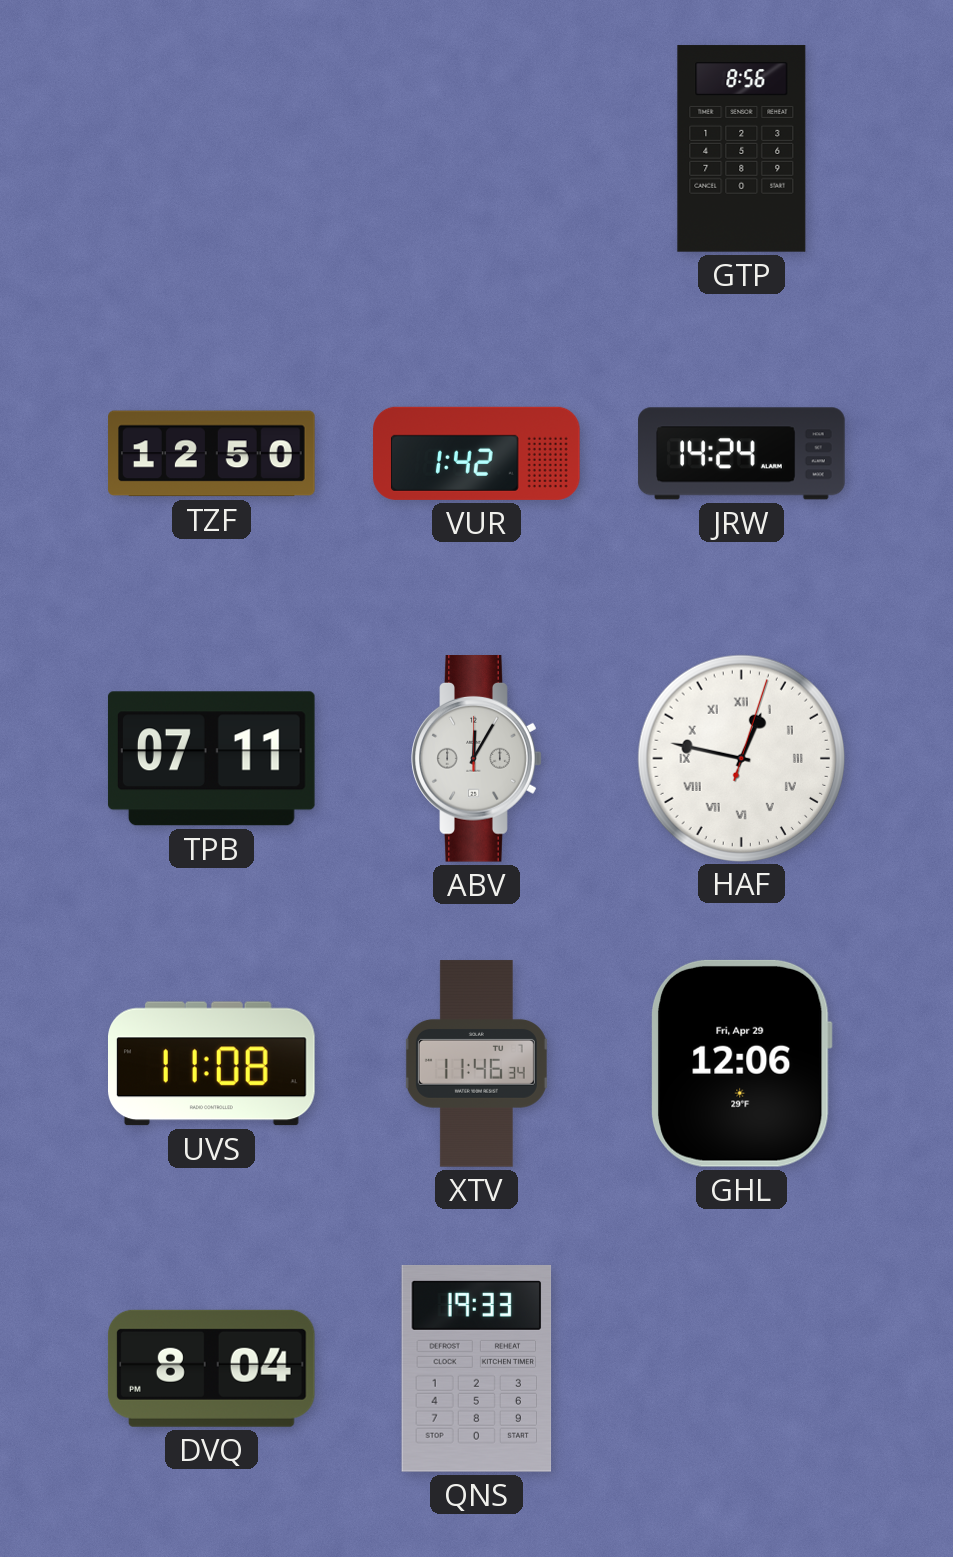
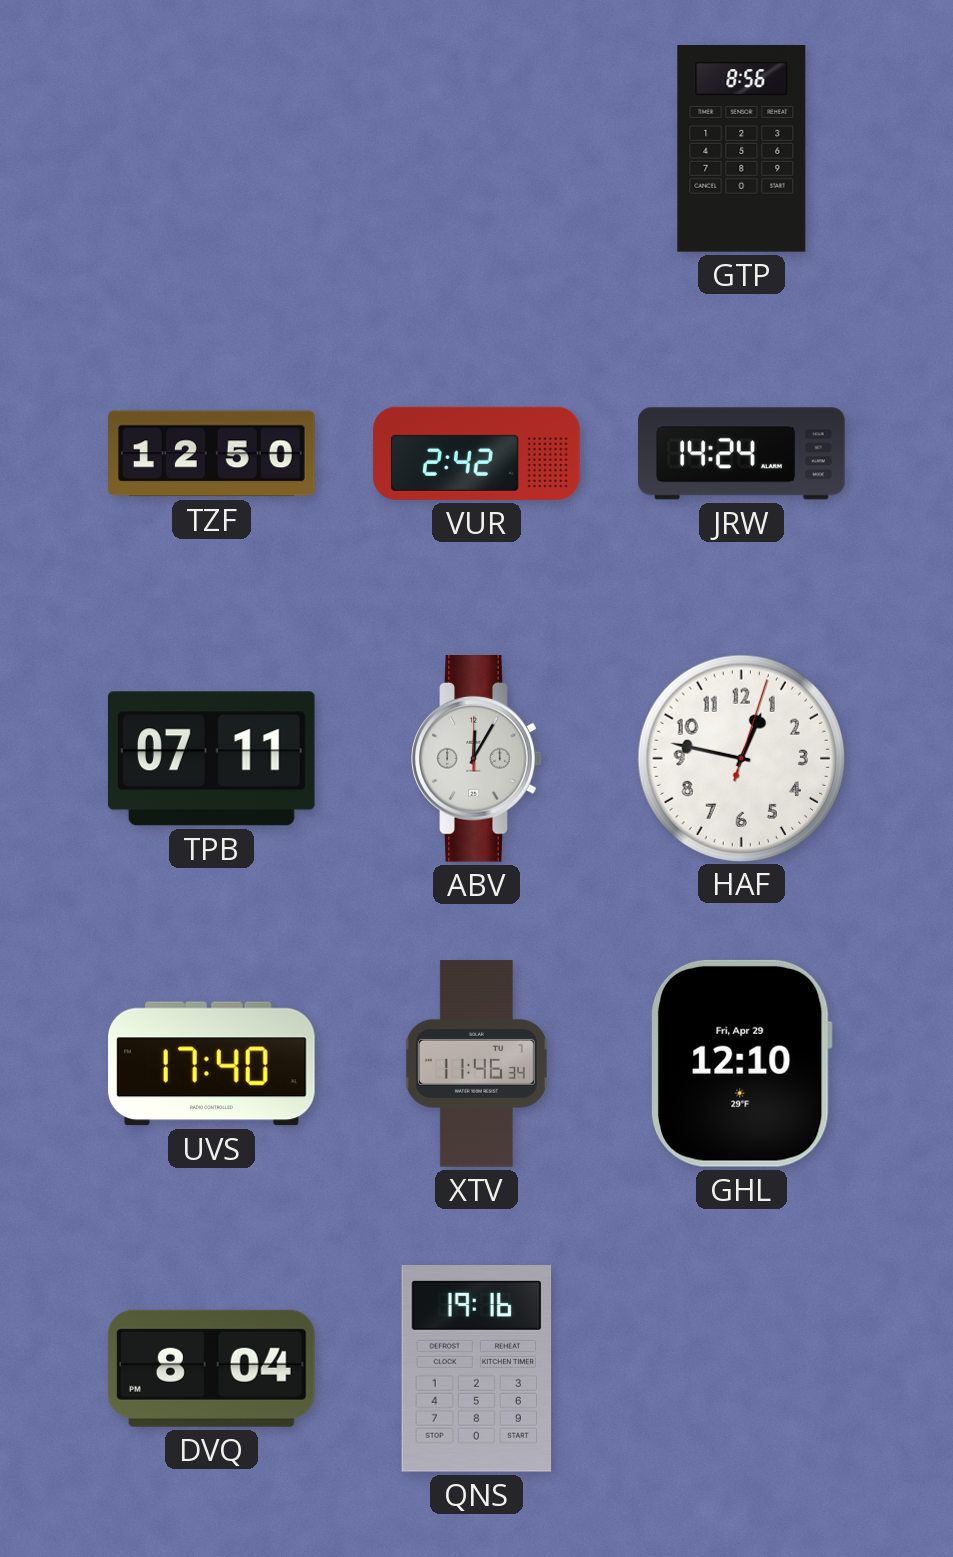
VUR: 1:42 -> 2:42 (477, 453)
HAF numerals: Roman -> Arabic (741, 758)
UVS: 11:08 -> 17:40 (212, 1064)
GHL: 12:06 -> 12:10 (742, 1063)
QNS: 19:33 -> 19:16 (477, 1369)
